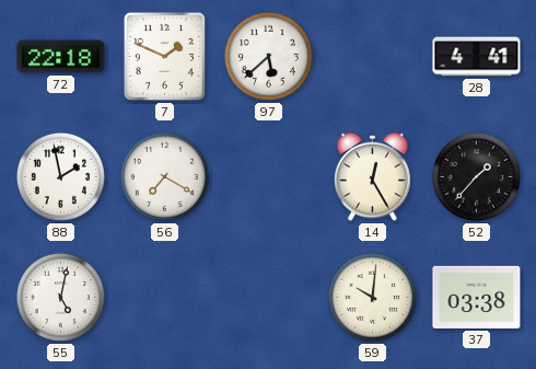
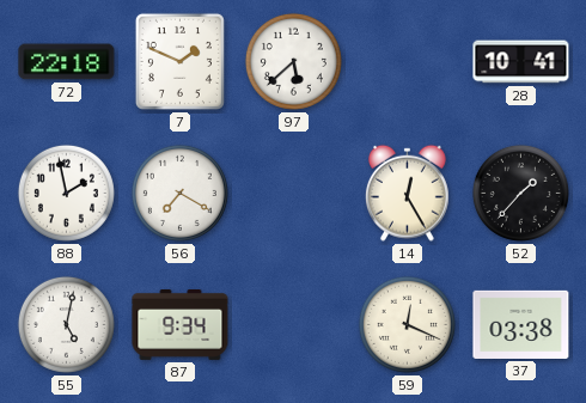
28: 4:41 -> 10:41 (521, 62)
87: none -> 9:34 (181, 324)
59: 10:01 -> 12:19 (407, 324)
